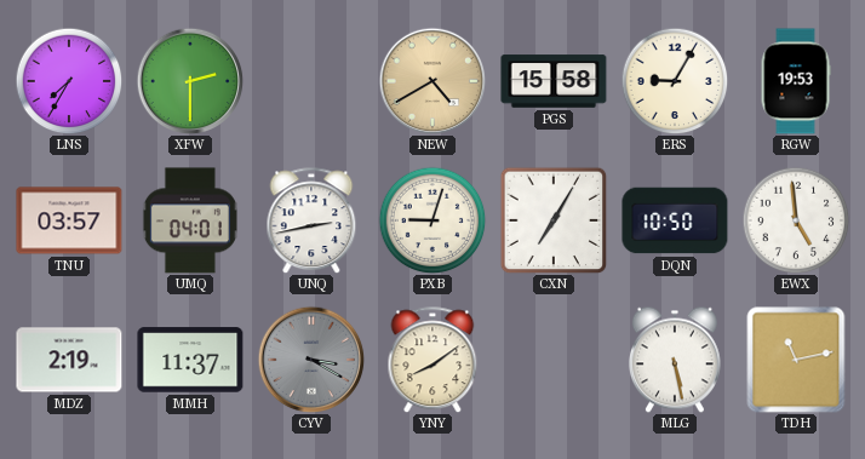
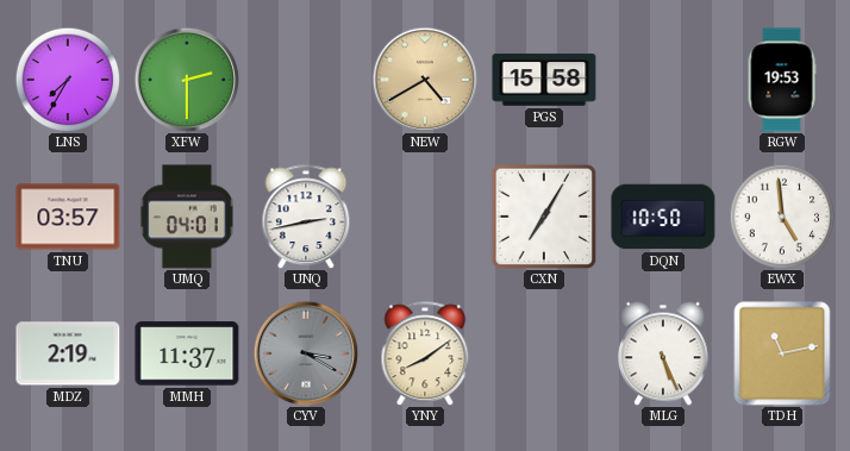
ERS: 9:05 -> none (675, 81)
PXB: 9:03 -> none (432, 220)
MLG: 5:28 -> 5:26 (663, 353)
